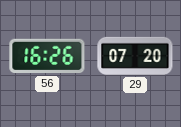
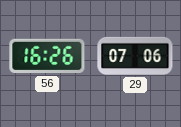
29: 07:20 -> 07:06 (135, 56)
